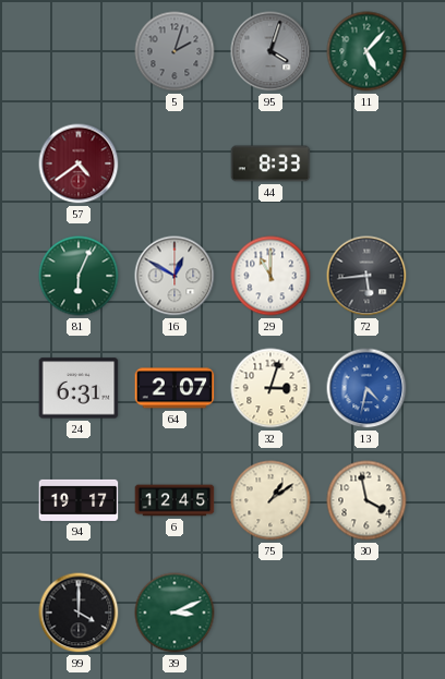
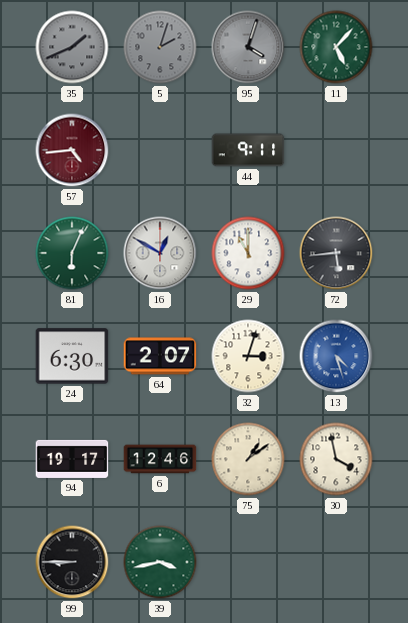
35: none -> 1:41 (72, 47)
57: 4:39 -> 4:44 (72, 150)
44: 8:33 -> 9:11 (248, 150)
24: 6:31 -> 6:30 (72, 356)
13: 4:32 -> 4:27 (336, 356)
6: 12:45 -> 12:46 (160, 459)
99: 4:00 -> 8:45 (72, 562)
39: 3:11 -> 3:43 (160, 562)
